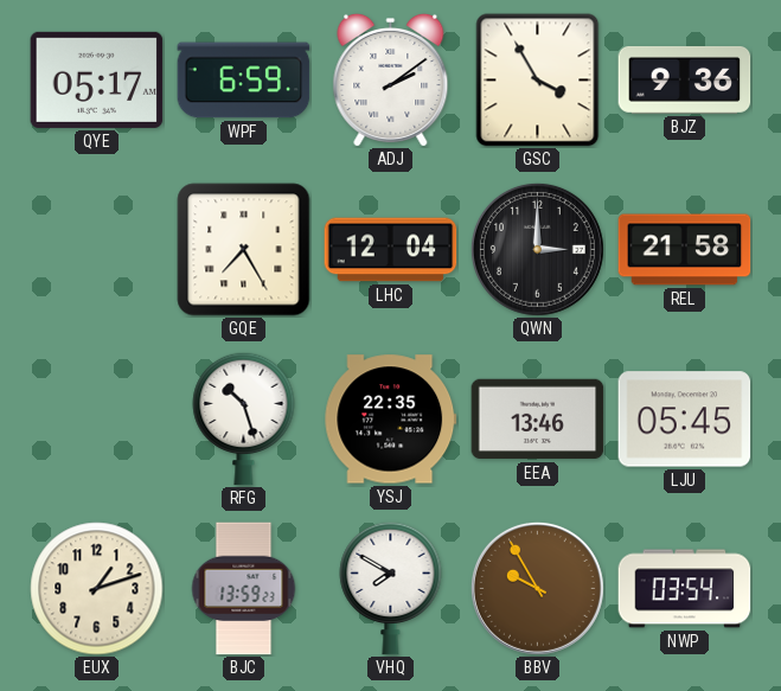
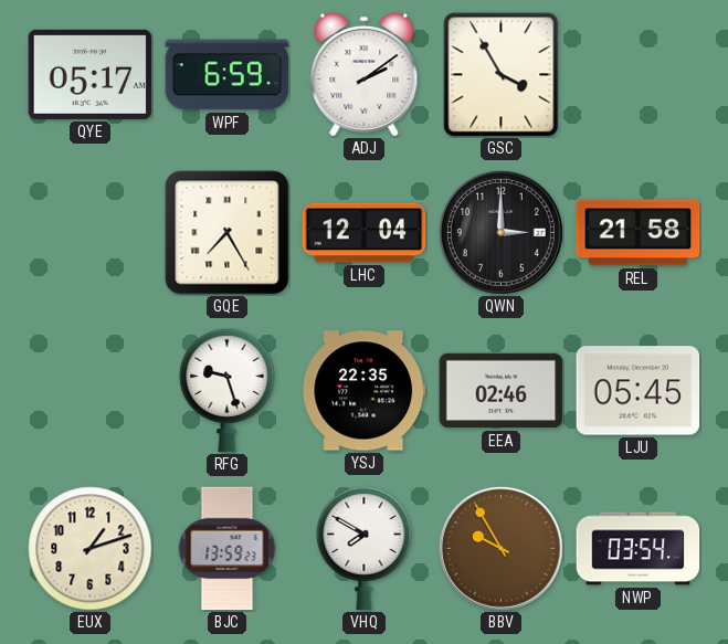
BJZ: 9:36 -> none (685, 79)
RFG: 10:27 -> 9:27 (228, 390)
EEA: 13:46 -> 02:46 (502, 391)
